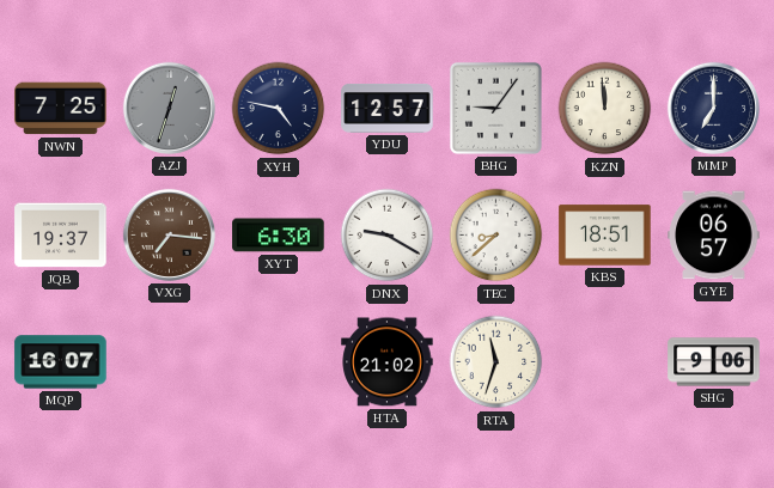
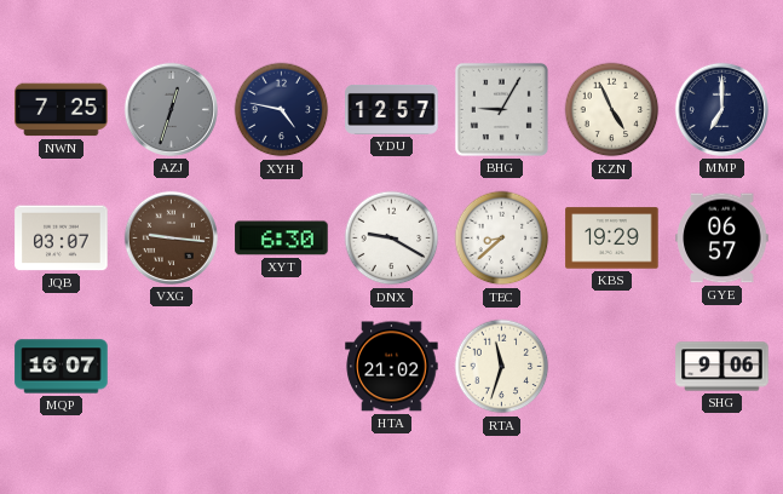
BHG: 9:06 -> 9:05 (501, 109)
KZN: 11:59 -> 4:56 (612, 110)
JQB: 19:37 -> 03:07 (62, 239)
VXG: 7:16 -> 9:16 (171, 237)
KBS: 18:51 -> 19:29 (612, 239)
